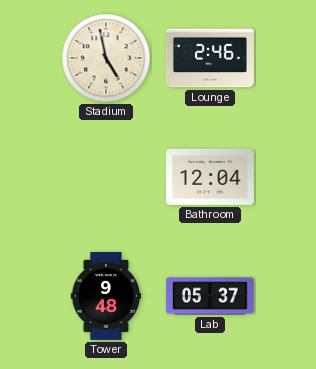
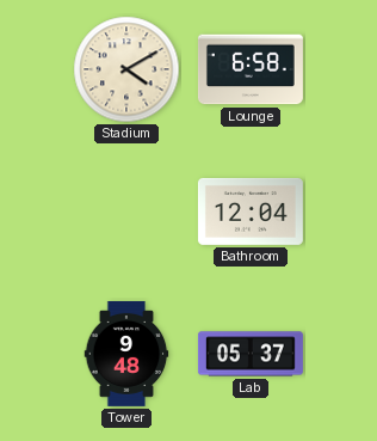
Stadium: 4:58 -> 4:10 (126, 69)
Lounge: 2:46 -> 6:58 (251, 69)
